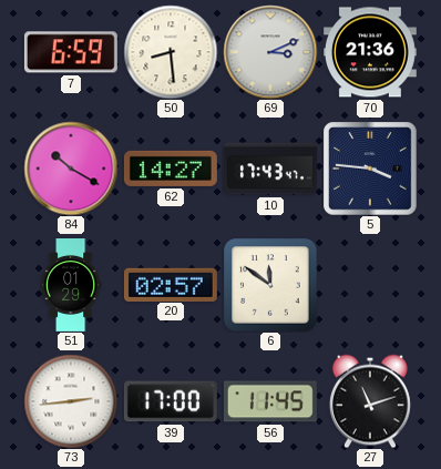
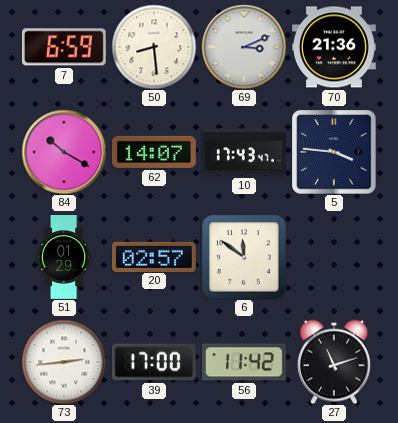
62: 14:27 -> 14:07 (154, 152)
56: 11:45 -> 11:42 (244, 362)
